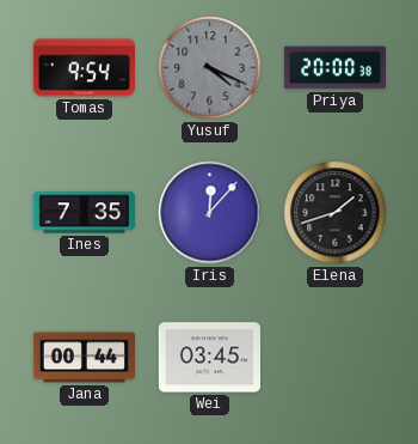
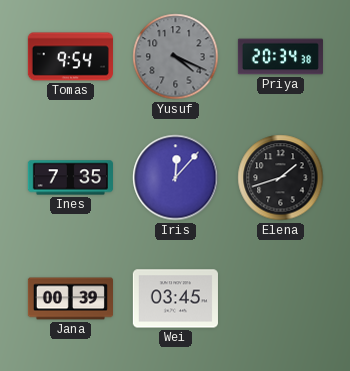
Priya: 20:00 -> 20:34 (280, 57)
Jana: 00:44 -> 00:39 (70, 299)
